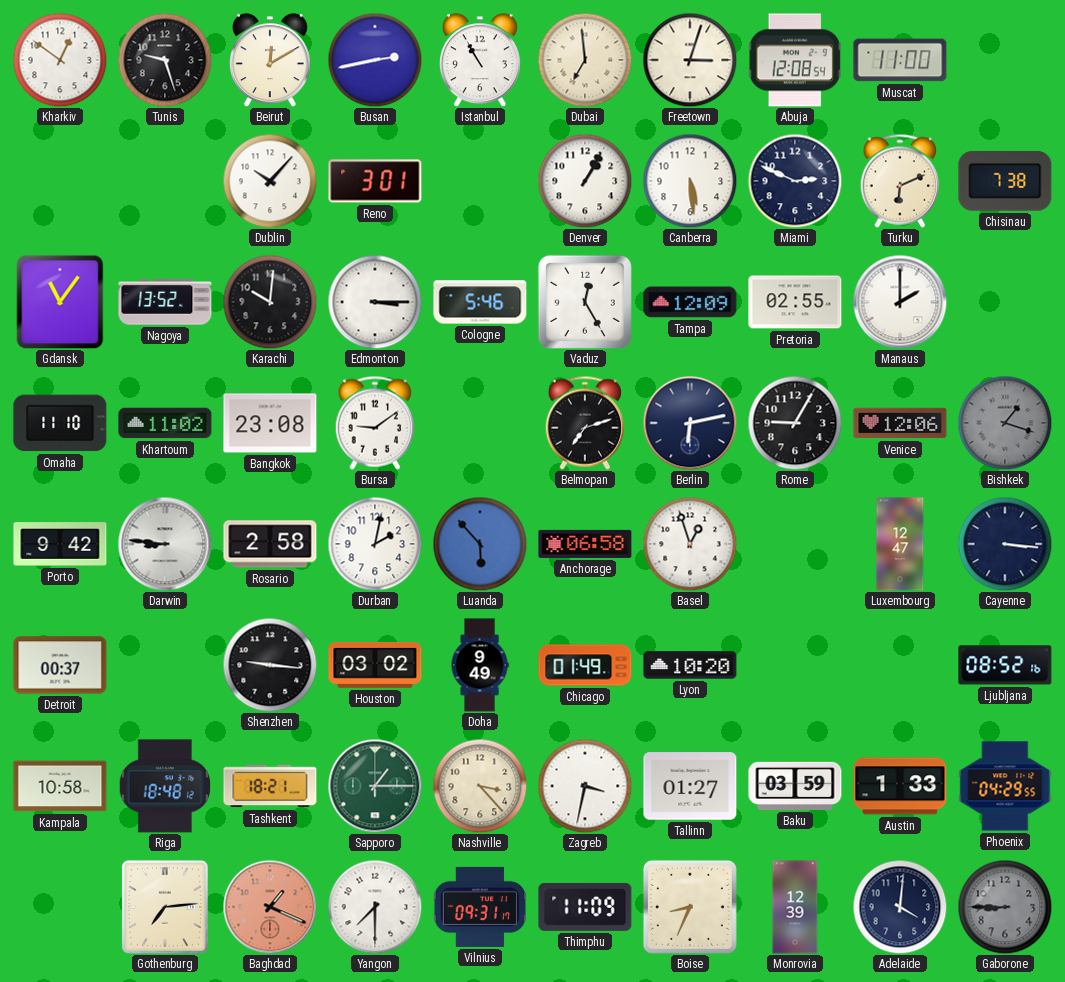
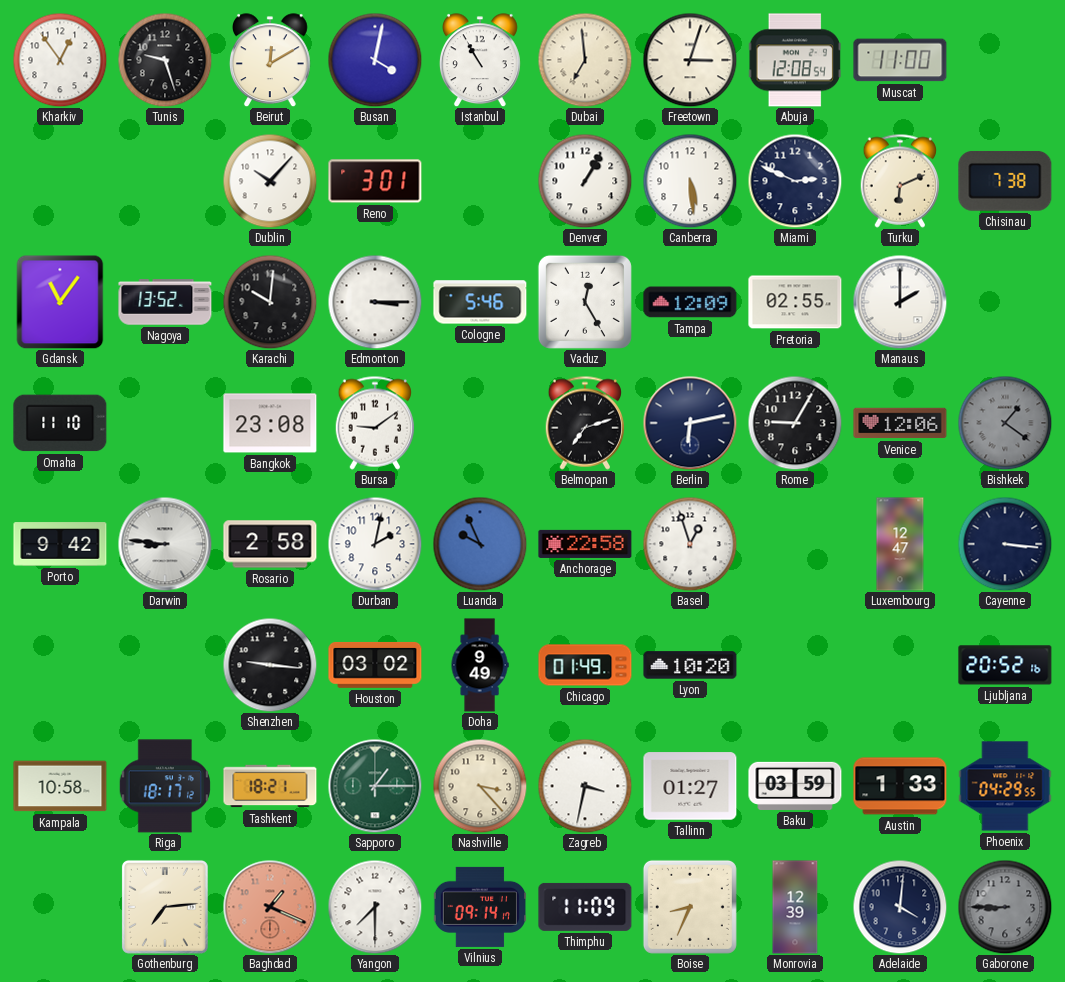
Kharkiv: 12:51 -> 12:54 (60, 60)
Busan: 2:43 -> 4:02 (375, 60)
Khartoum: 11:02 -> none (165, 423)
Bishkek: 1:18 -> 1:21 (1005, 423)
Luanda: 5:53 -> 9:56 (480, 544)
Anchorage: 06:58 -> 22:58 (585, 544)
Detroit: 00:37 -> none (60, 665)
Ljubljana: 08:52 -> 20:52 (1005, 665)
Riga: 18:48 -> 18:17 (164, 786)
Vilnius: 09:31 -> 09:14 (479, 907)
